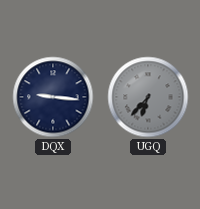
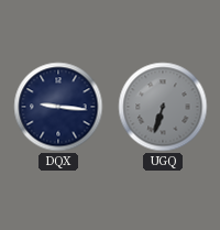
UGQ: 6:37 -> 6:33 (163, 107)
